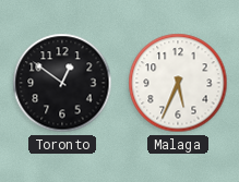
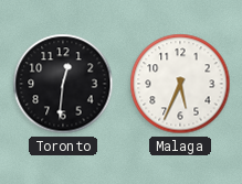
Toronto: 12:51 -> 12:31 (63, 84)
